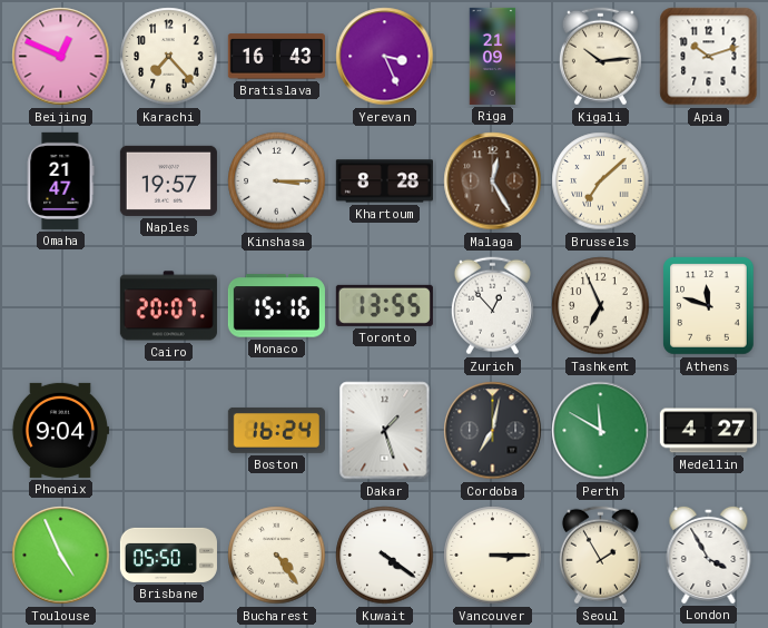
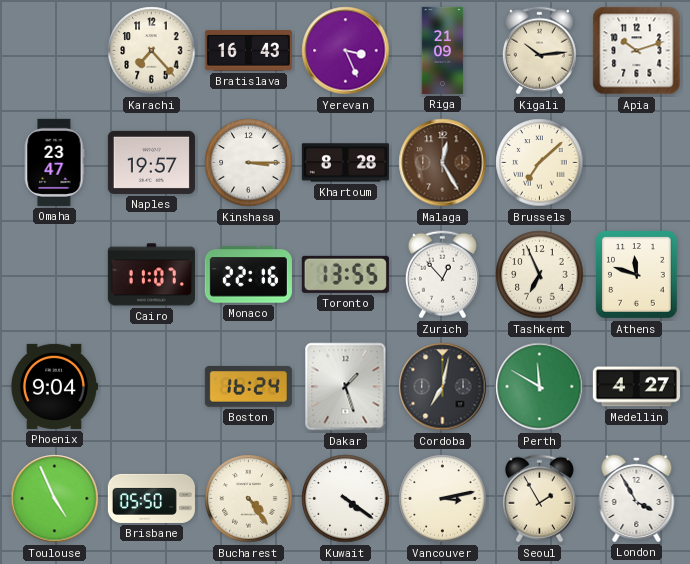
Beijing: 12:49 -> none (61, 57)
Omaha: 21:47 -> 23:47 (54, 162)
Cairo: 20:07 -> 11:07 (151, 275)
Monaco: 15:16 -> 22:16 (248, 275)
Vancouver: 3:15 -> 3:13 (443, 499)
